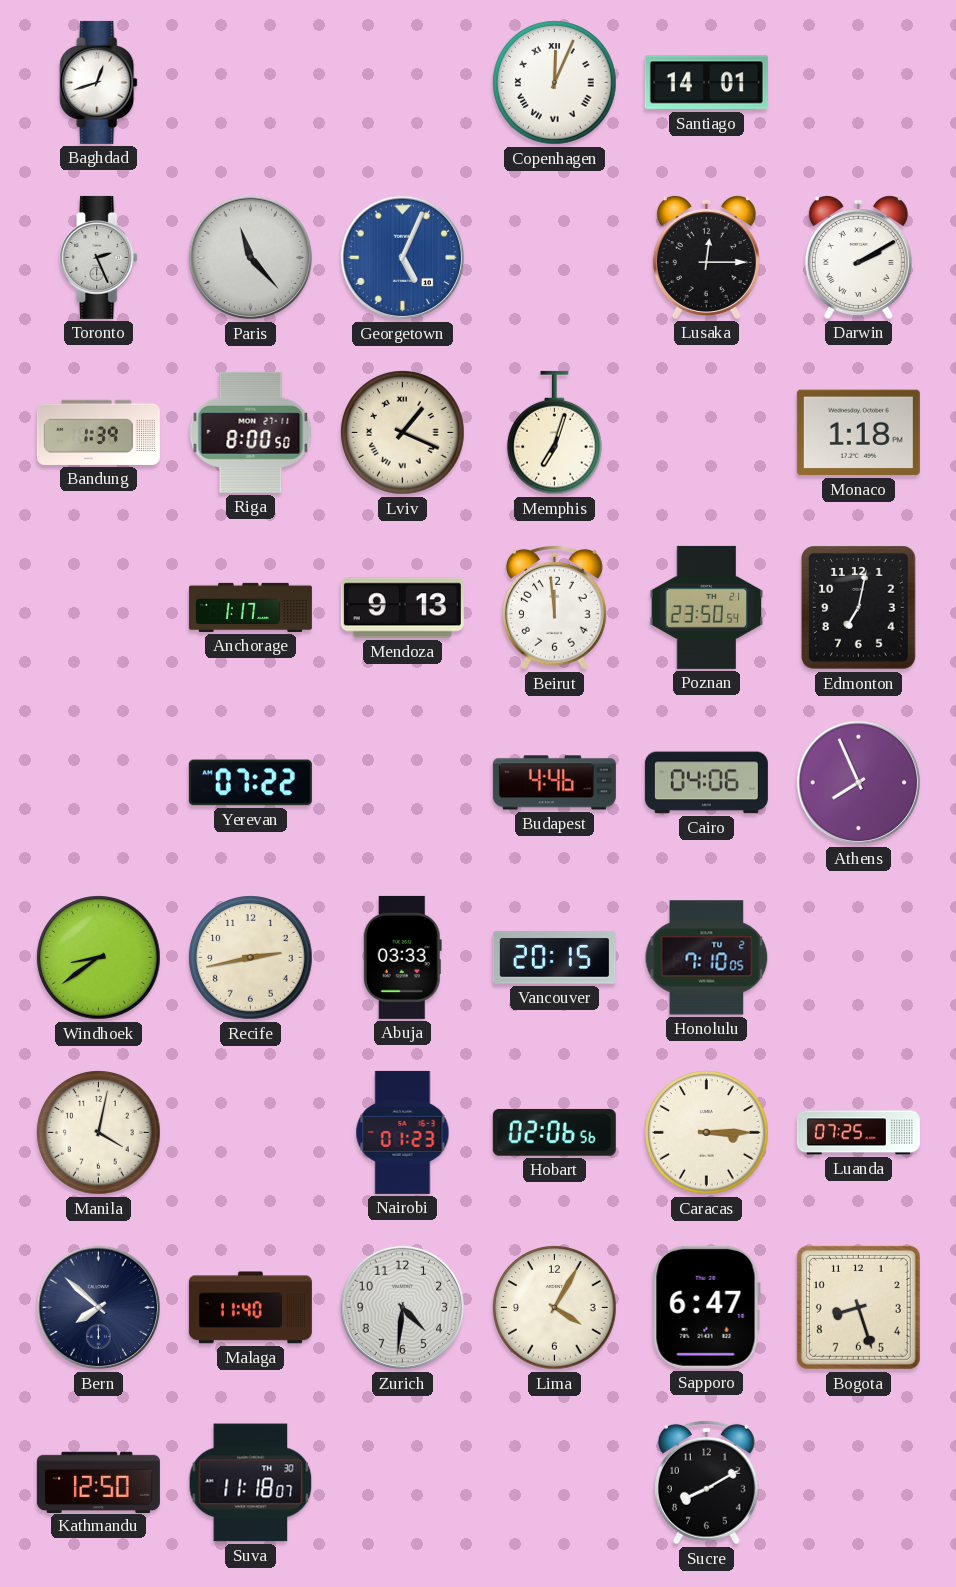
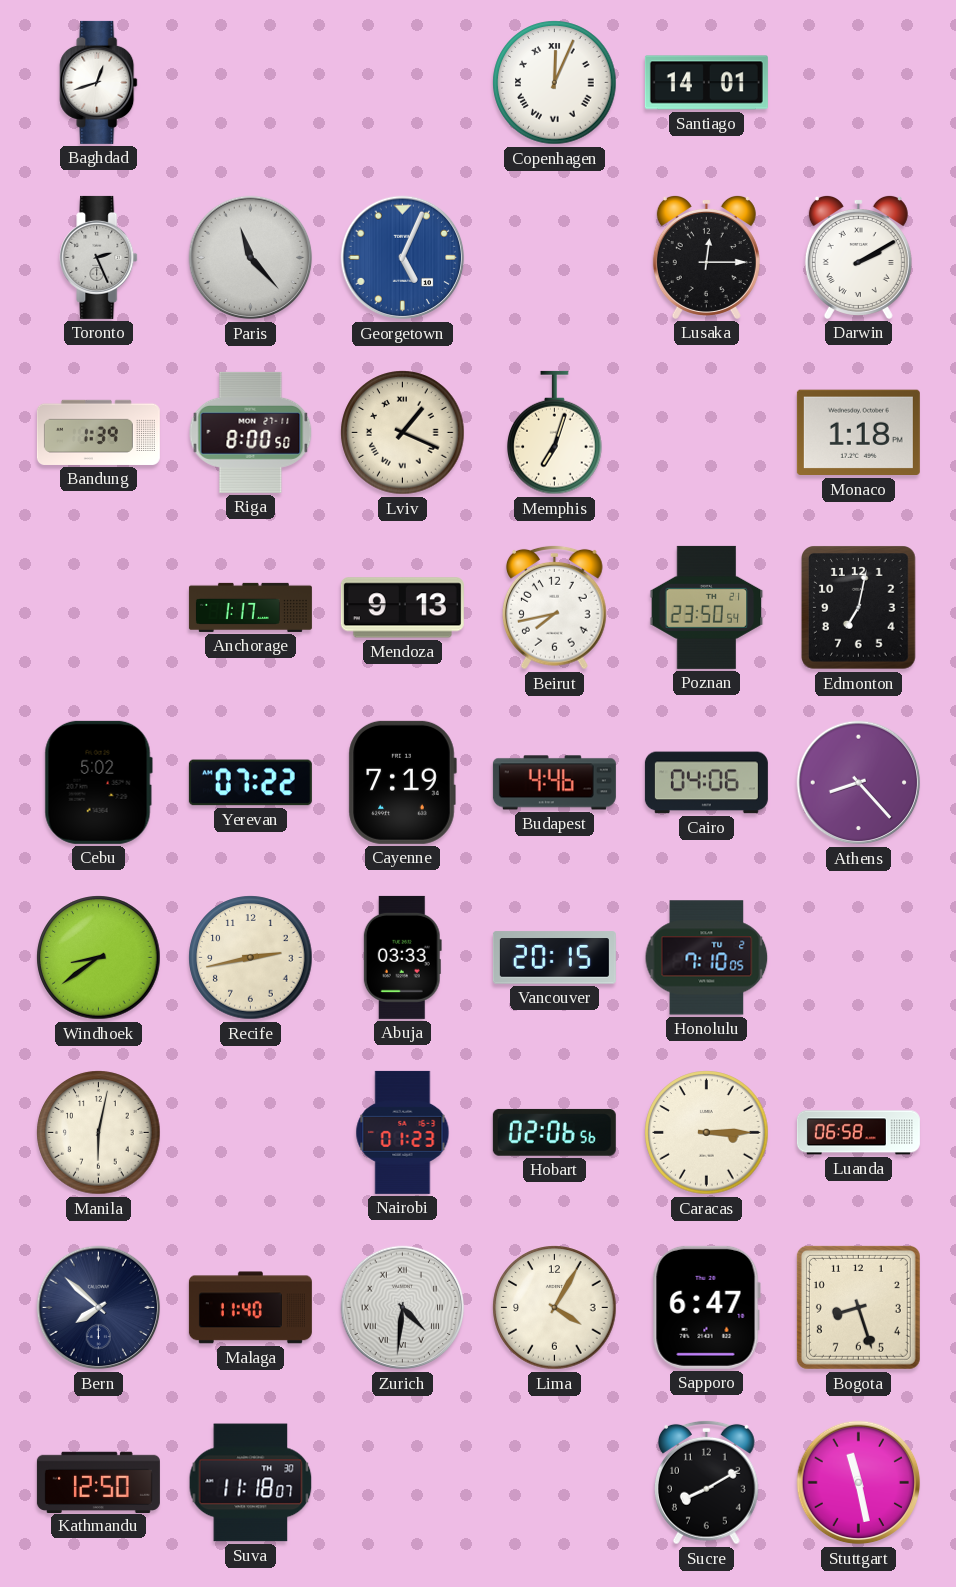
Beirut: 11:59 -> 7:43 (555, 607)
Cebu: none -> 5:02 (98, 782)
Cayenne: none -> 7:19 (402, 782)
Athens: 7:56 -> 8:23 (859, 783)
Manila: 4:02 -> 6:02 (99, 1133)
Luanda: 07:25 -> 06:58 (858, 1133)
Zurich numerals: Arabic -> Roman (403, 1308)
Stuttgart: none -> 11:28 (859, 1483)
